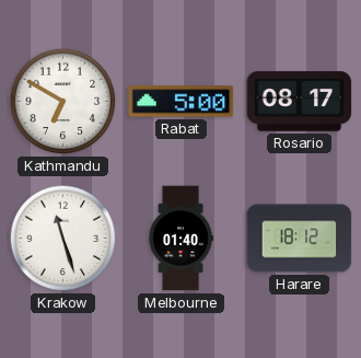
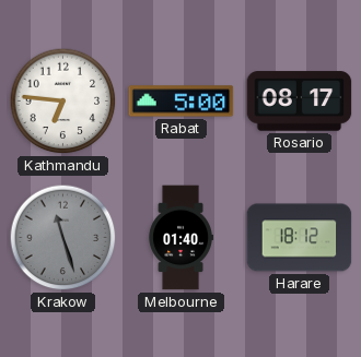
Kathmandu: 6:50 -> 6:46 (63, 102)
Krakow dial: white -> grey (63, 238)
